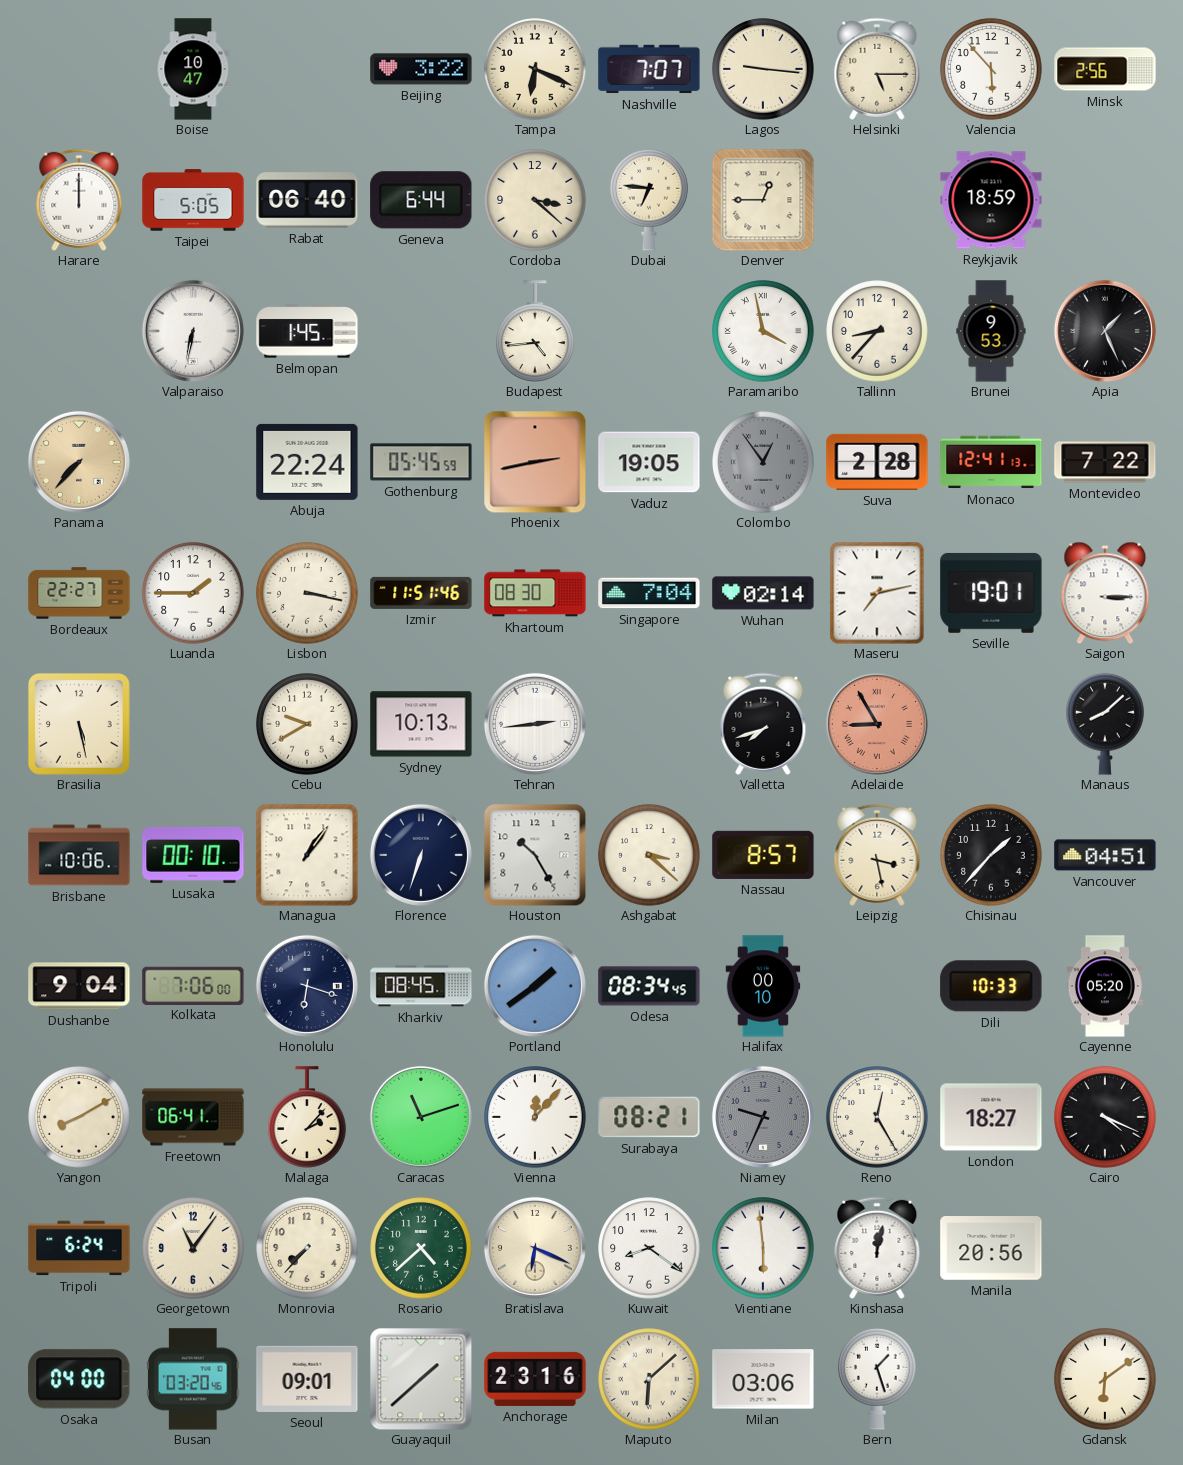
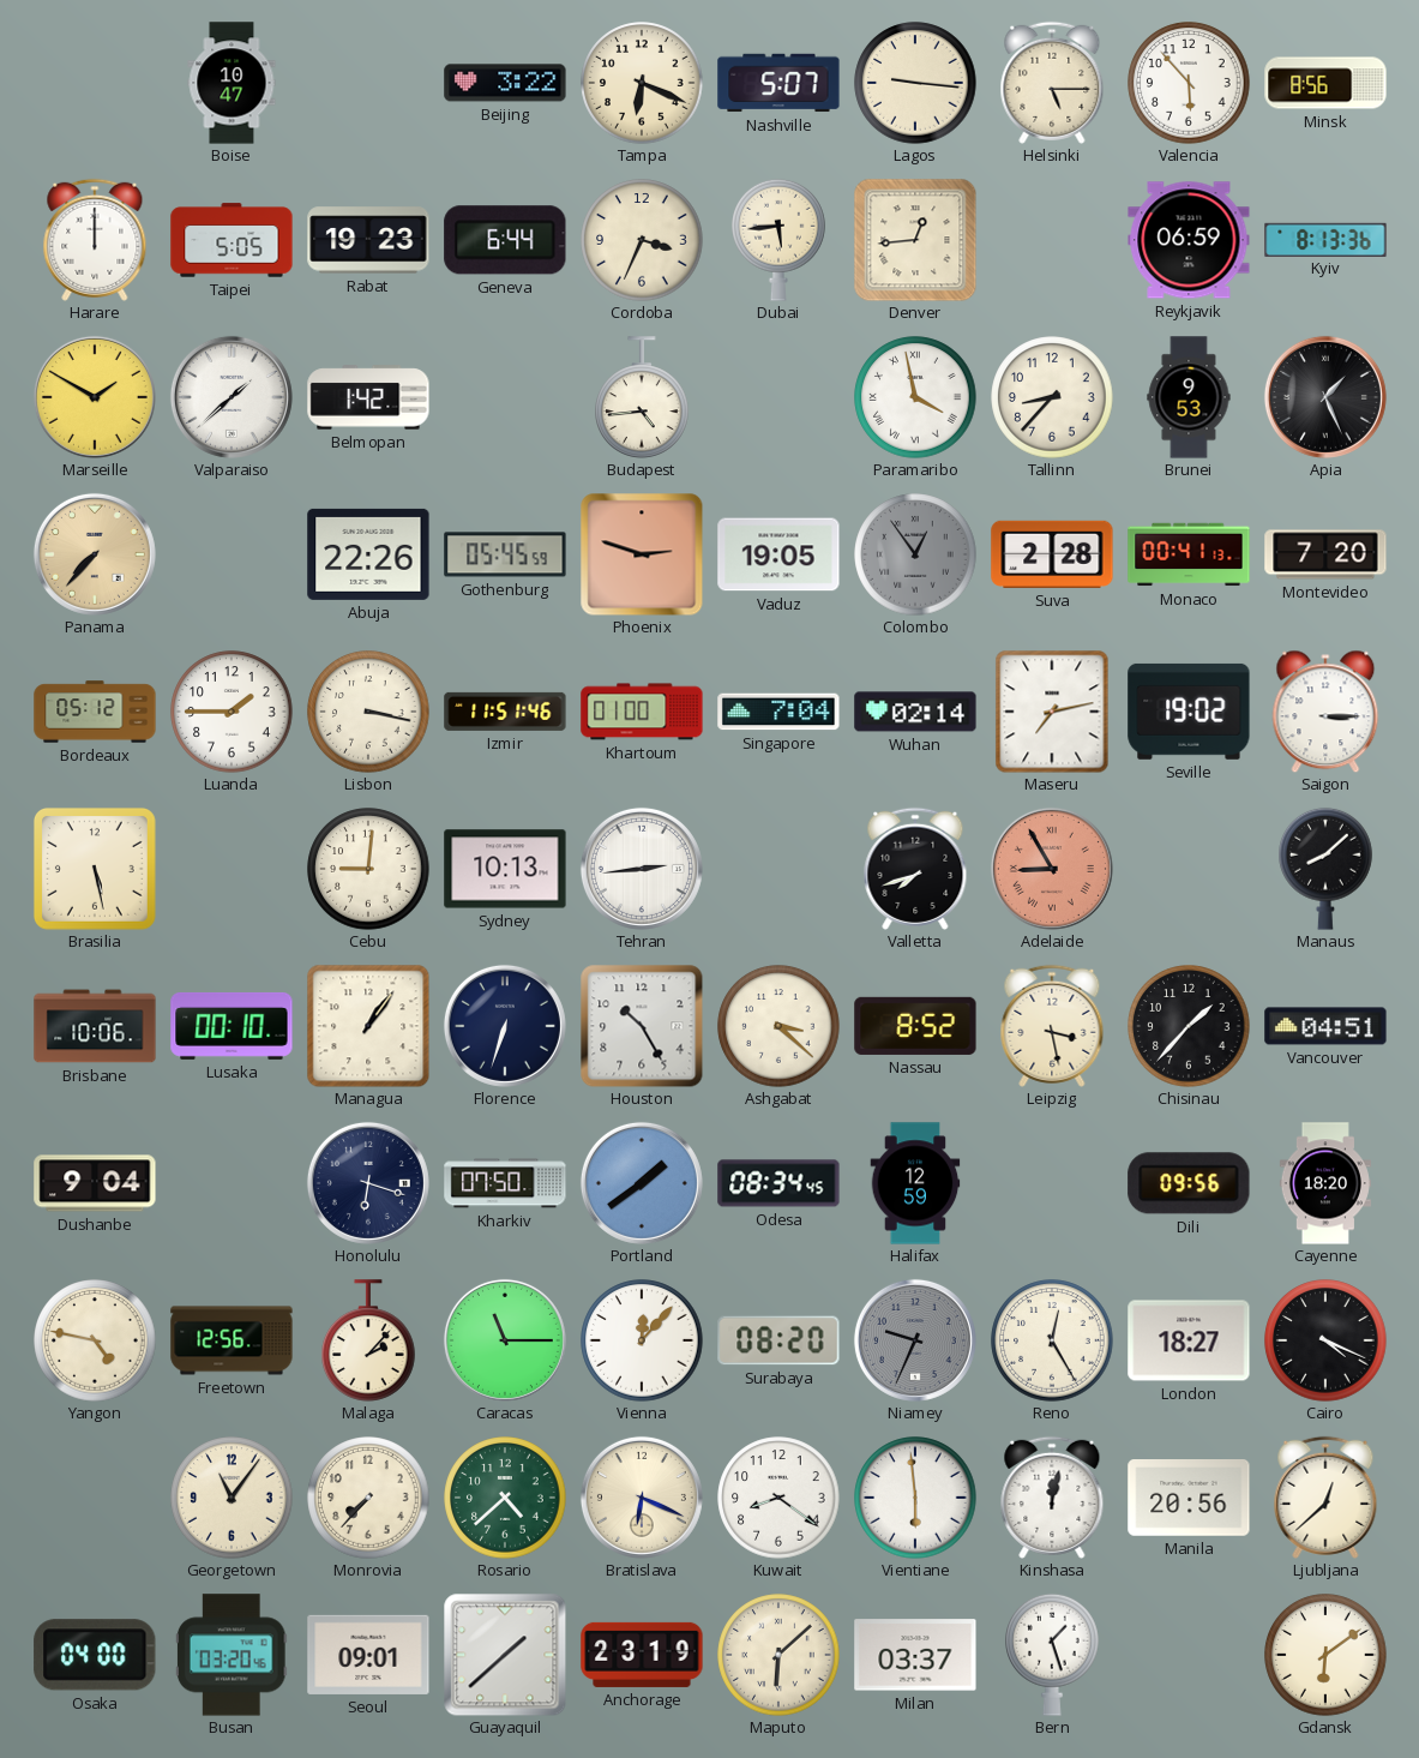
Nashville: 7:07 -> 5:07 (778, 83)
Minsk: 2:56 -> 8:56 (1325, 83)
Rabat: 06:40 -> 19:23 (368, 240)
Cordoba: 3:22 -> 3:34 (642, 240)
Dubai: 6:46 -> 5:44 (778, 240)
Denver: 12:45 -> 12:44 (915, 240)
Reykjavik: 18:59 -> 06:59 (1189, 240)
Kyiv: none -> 8:13 (1325, 239)
Marseille: none -> 1:50 (95, 397)
Valparaiso: 6:32 -> 1:38 (232, 397)
Belmopan: 1:45 -> 1:42 (368, 397)
Abuja: 22:24 -> 22:26 (368, 554)
Phoenix: 2:43 -> 2:48 (642, 554)
Monaco: 12:41 -> 00:41 (1189, 554)
Montevideo: 7:22 -> 7:20 (1325, 554)
Bordeaux: 22:27 -> 05:12 (95, 712)
Khartoum: 08:30 -> 01:00 (642, 712)
Seville: 19:01 -> 19:02 (1189, 712)
Cebu: 9:40 -> 9:01 (368, 869)
Nassau: 8:57 -> 8:52 (915, 1026)
Kolkata: 7:06 -> none (193, 985)
Kharkiv: 08:45 -> 07:50 (505, 1183)
Halifax: 00:10 -> 12:59 (915, 1183)
Dili: 10:33 -> 09:56 (1189, 1183)
Cayenne: 05:20 -> 18:20 (1325, 1183)
Yangon: 8:10 -> 4:47 (95, 1340)
Freetown: 06:41 -> 12:56 (232, 1340)
Caracas: 11:12 -> 11:15 (505, 1340)
Surabaya: 08:21 -> 08:20 (778, 1340)
Tripoli: 6:24 -> none (79, 1248)
Ljubljana: none -> 12:38 (1325, 1498)
Anchorage: 23:16 -> 23:19 (642, 1655)
Milan: 03:06 -> 03:37 (915, 1655)
